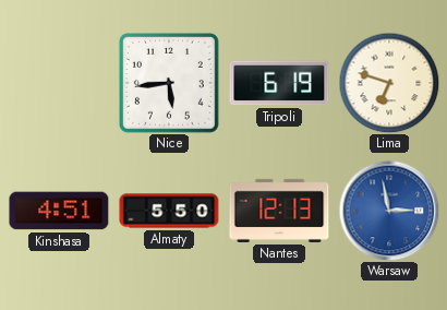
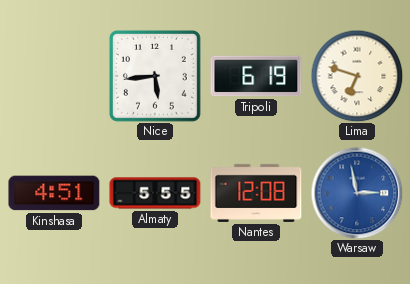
Almaty: 5:50 -> 5:55 (155, 193)
Nantes: 12:13 -> 12:08 (256, 193)
